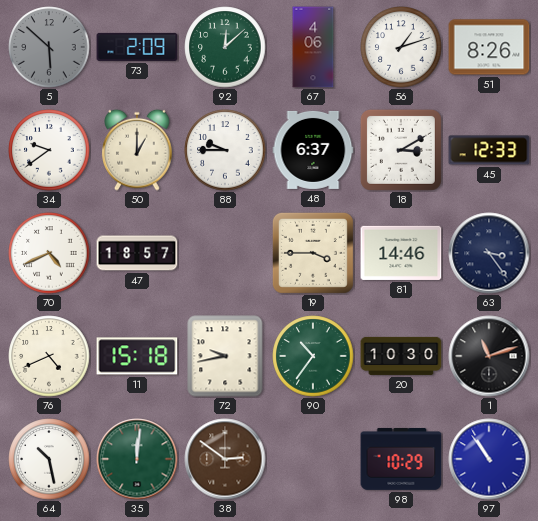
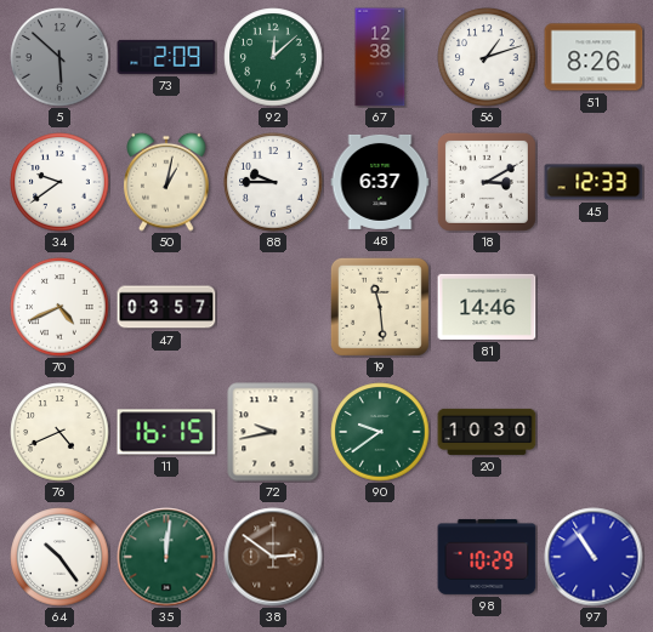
67: 4:06 -> 12:38 (380, 57)
50: 1:00 -> 1:02 (166, 182)
47: 18:57 -> 03:57 (166, 307)
19: 3:45 -> 11:29 (380, 307)
63: 3:24 -> none (489, 253)
11: 15:18 -> 16:15 (166, 432)
90: 10:36 -> 9:39 (380, 432)
1: 11:12 -> none (489, 356)
64: 10:28 -> 10:24 (59, 557)
